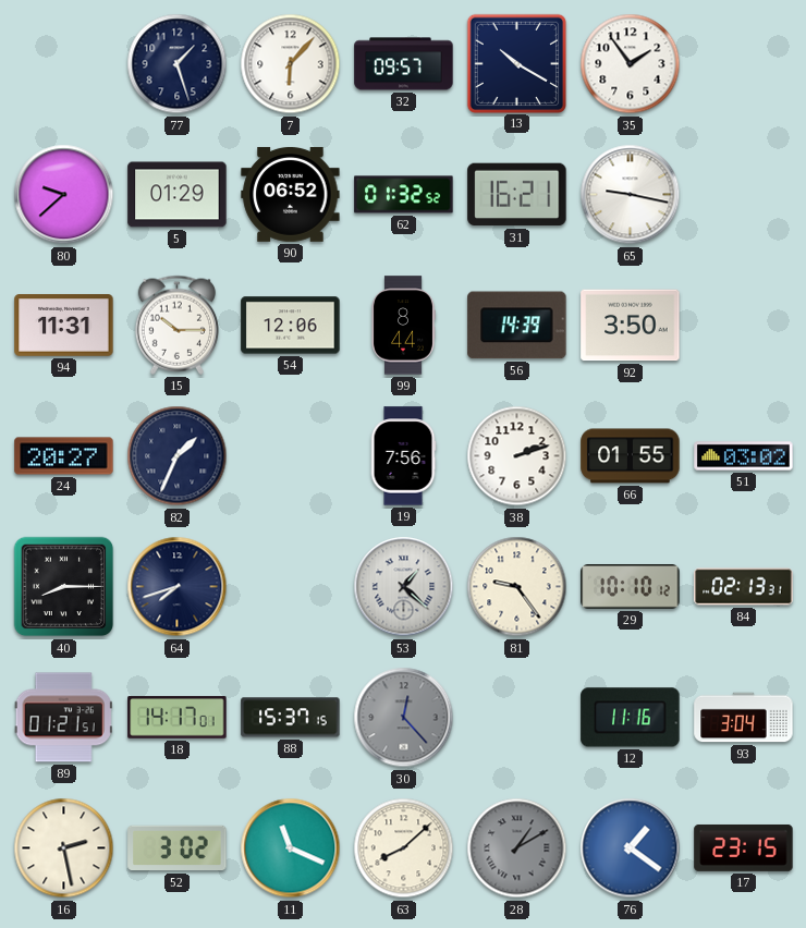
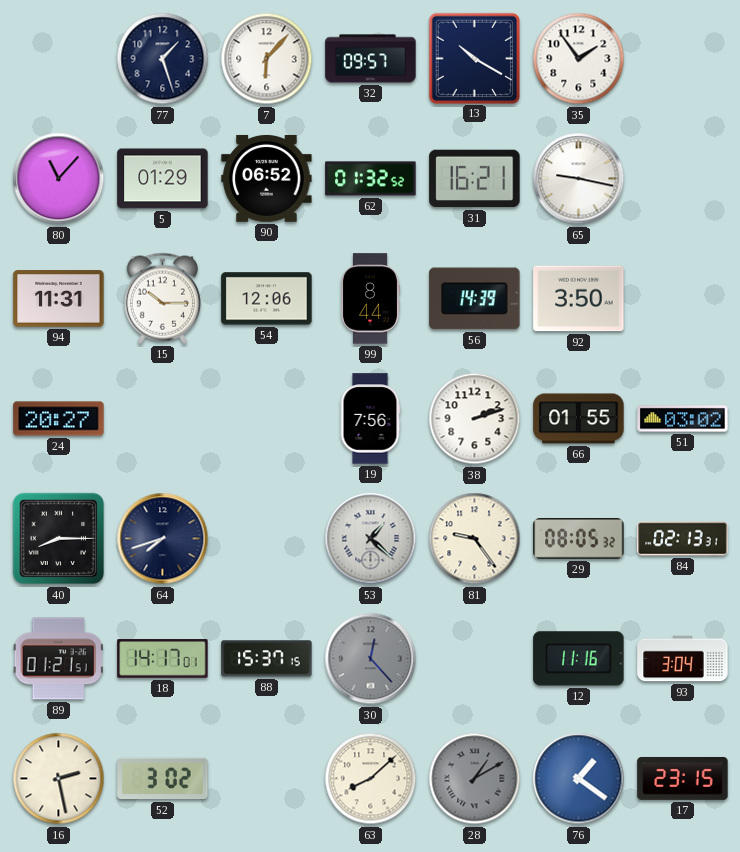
80: 9:38 -> 11:07 (59, 179)
82: 1:34 -> none (178, 456)
29: 10:10 -> 08:05 (579, 539)
11: 11:19 -> none (291, 848)
